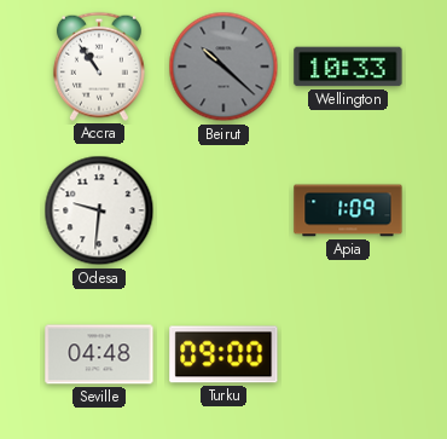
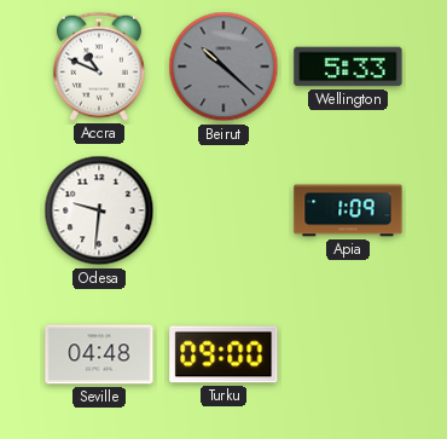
Accra: 10:54 -> 10:49 (99, 67)
Wellington: 10:33 -> 5:33 (348, 67)
